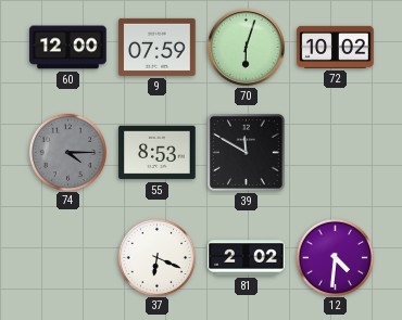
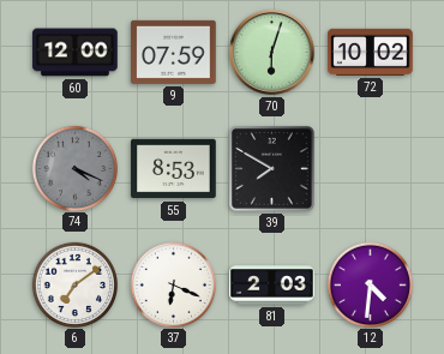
74: 4:15 -> 4:19 (74, 168)
39: 11:50 -> 7:50 (271, 168)
6: none -> 7:09 (74, 284)
81: 2:02 -> 2:03 (272, 286)
